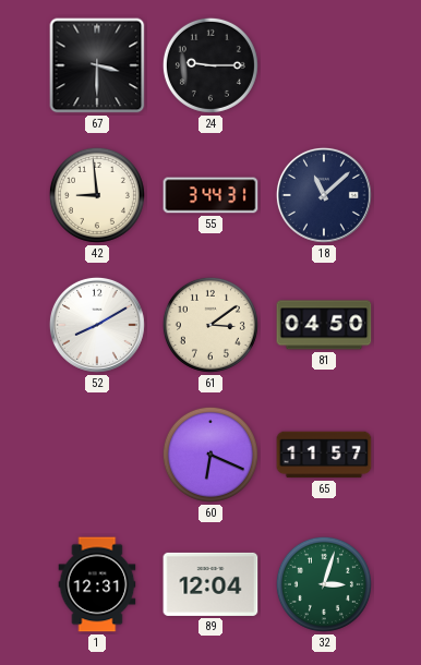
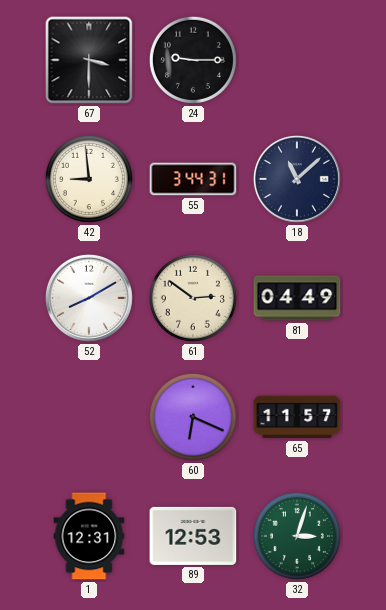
61: 3:09 -> 2:51 (193, 298)
81: 04:50 -> 04:49 (297, 298)
89: 12:04 -> 12:53 (193, 536)
